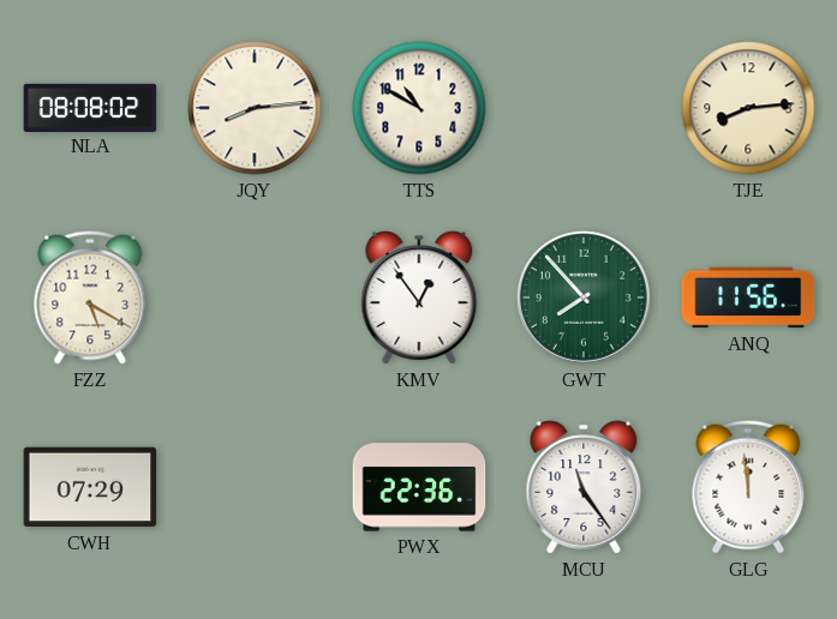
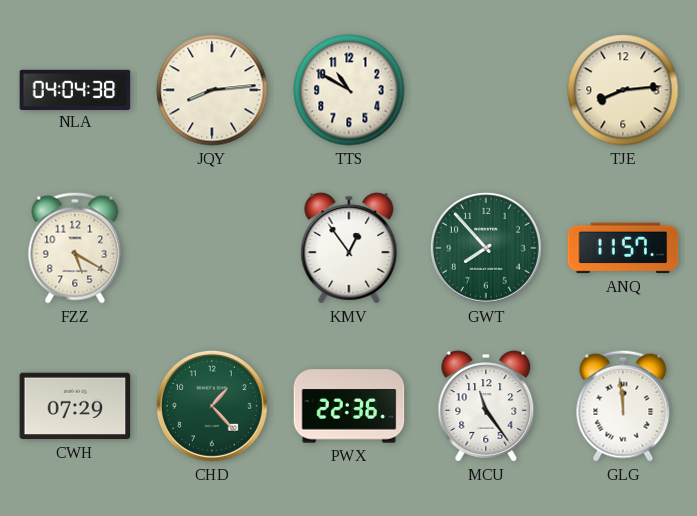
NLA: 08:08 -> 04:04 (75, 89)
ANQ: 11:56 -> 11:57 (623, 248)
CHD: none -> 1:23 (212, 406)
